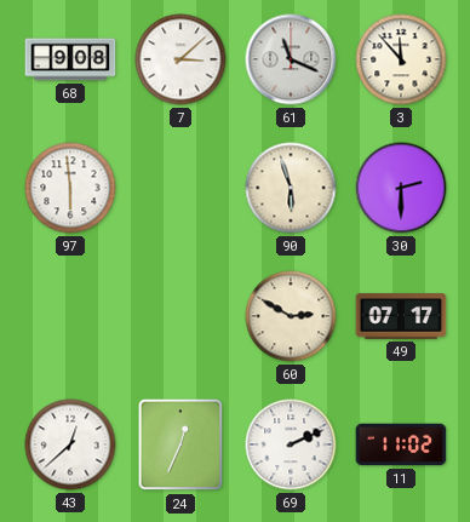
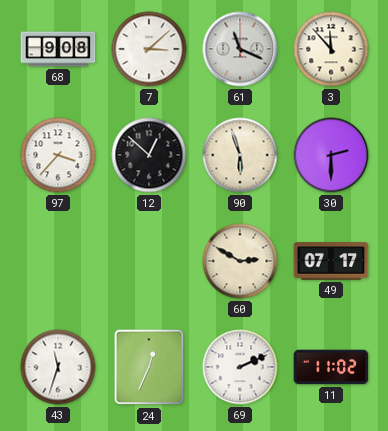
97: 5:59 -> 3:37 (58, 155)
12: none -> 12:52 (149, 155)
43: 12:38 -> 11:33 (58, 367)
